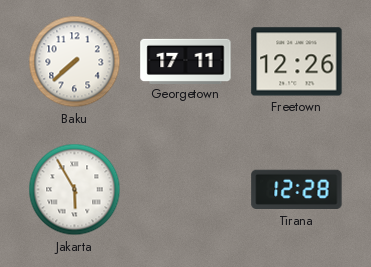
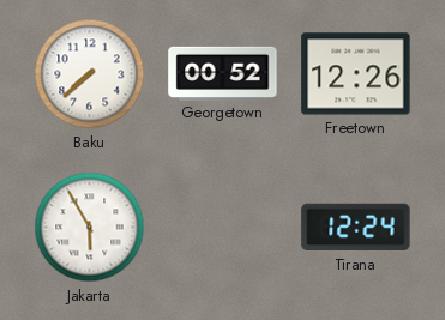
Georgetown: 17:11 -> 00:52 (223, 73)
Tirana: 12:28 -> 12:24 (356, 228)
